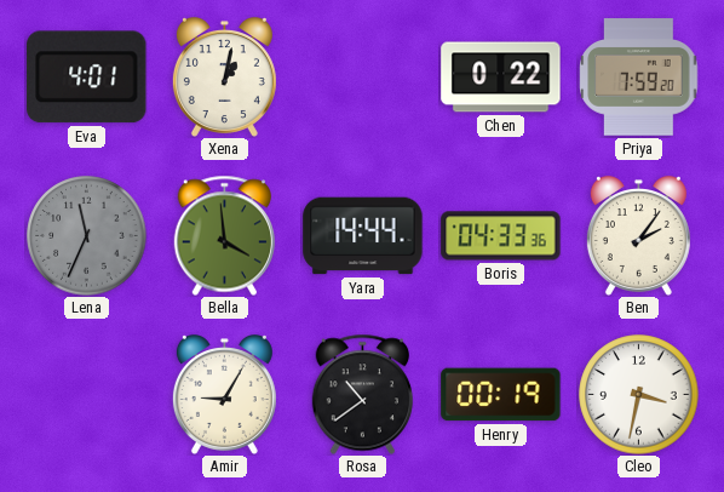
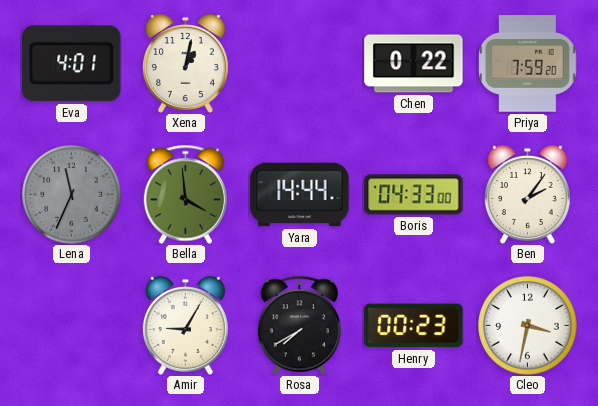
Boris: 04:33:36 -> 04:33:00 (414, 195)
Rosa: 10:39 -> 7:40 (299, 325)
Henry: 00:19 -> 00:23 (414, 326)
